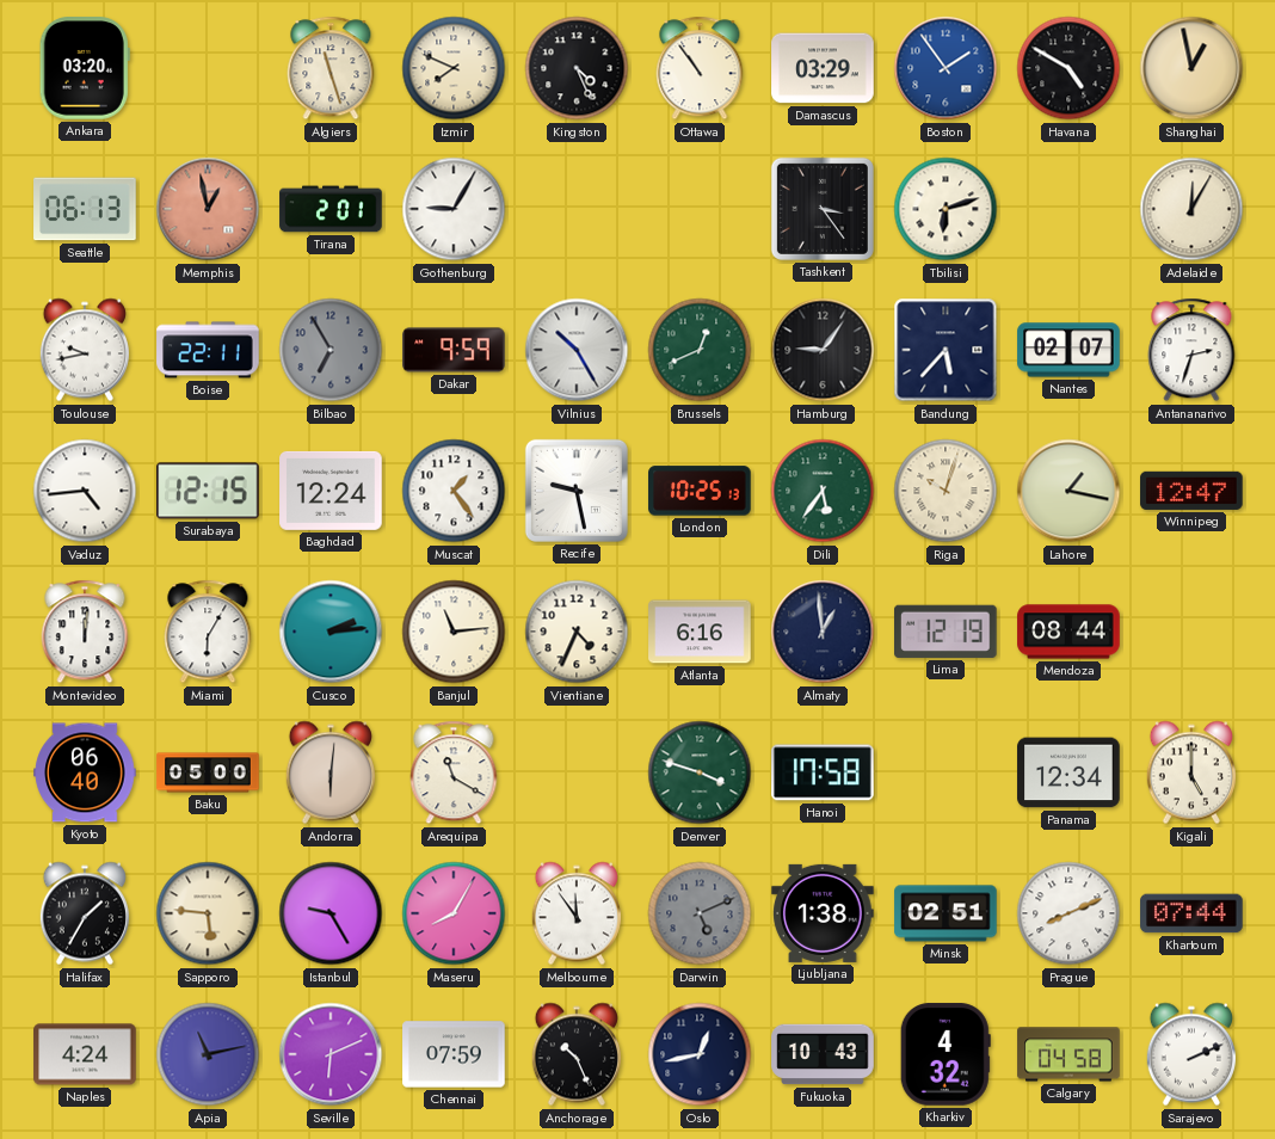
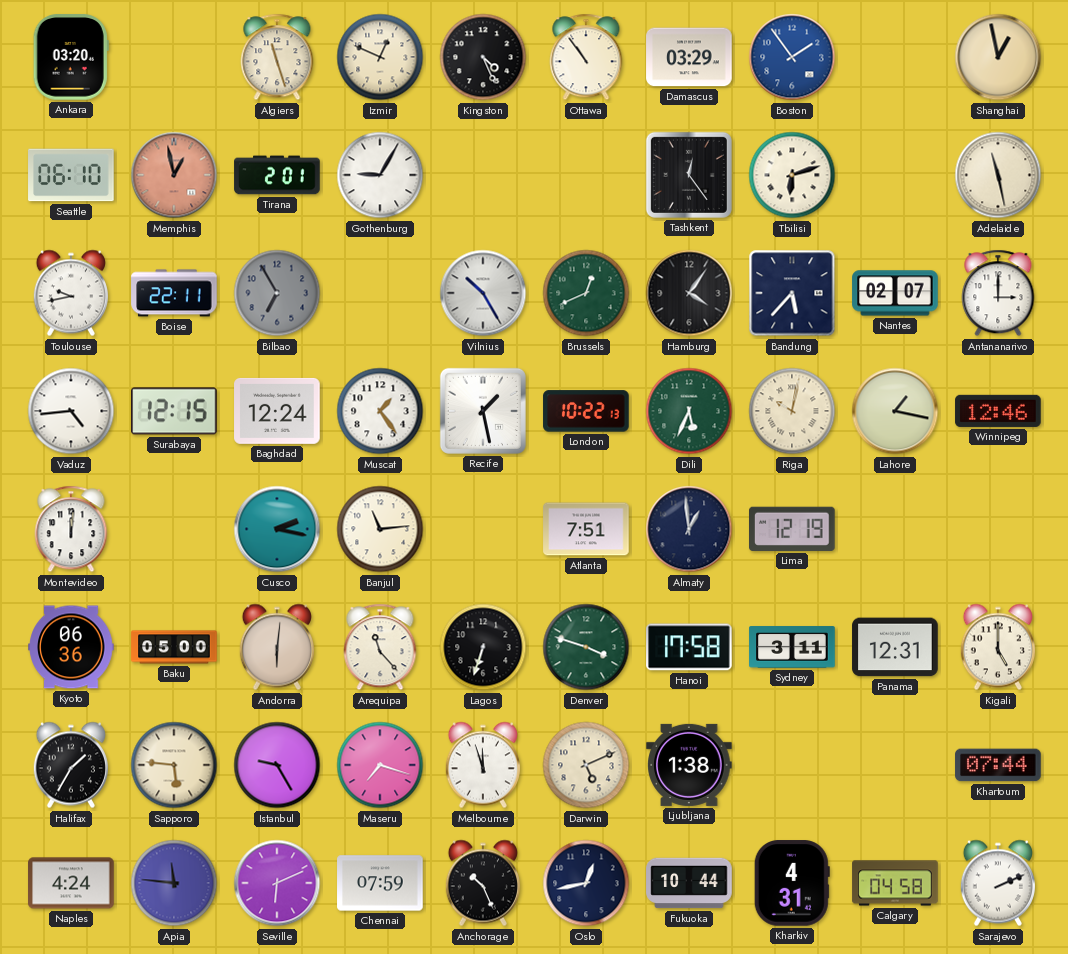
Izmir: 7:49 -> 12:49 (380, 57)
Havana: 4:50 -> none (1068, 68)
Seattle: 06:13 -> 06:10 (71, 175)
Tashkent: 3:24 -> 12:24 (689, 175)
Adelaide: 12:05 -> 11:28 (998, 175)
Dakar: 9:59 -> none (454, 350)
Hamburg: 9:06 -> 4:06 (689, 293)
Antananarivo: 2:33 -> 3:00 (998, 293)
Recife: 9:28 -> 1:28 (483, 411)
London: 10:25 -> 10:22 (586, 411)
Dili: 5:36 -> 5:34 (689, 411)
Riga: 10:03 -> 10:02 (792, 411)
Winnipeg: 12:47 -> 12:46 (998, 411)
Miami: 6:05 -> none (208, 632)
Cusco: 2:14 -> 2:17 (277, 529)
Vientiane: 4:34 -> none (577, 632)
Atlanta: 6:16 -> 7:51 (586, 529)
Mendoza: 08:44 -> none (1068, 632)
Kyoto: 06:40 -> 06:36 (71, 647)
Arequipa: 11:20 -> 11:23 (380, 647)
Lagos: none -> 6:33 (483, 647)
Sydney: none -> 3:11 (792, 647)
Panama: 12:34 -> 12:31 (895, 647)
Maseru: 8:05 -> 7:18 (380, 765)
Melbourne: 11:54 -> 11:57 (483, 765)
Darwin dial: grey -> cream (586, 765)
Minsk: 02:51 -> none (946, 913)
Prague: 8:11 -> none (1068, 913)
Apia: 11:13 -> 11:46 (174, 883)
Fukuoka: 10:43 -> 10:44 (689, 883)
Kharkiv: 4:32 -> 4:31 (792, 883)
